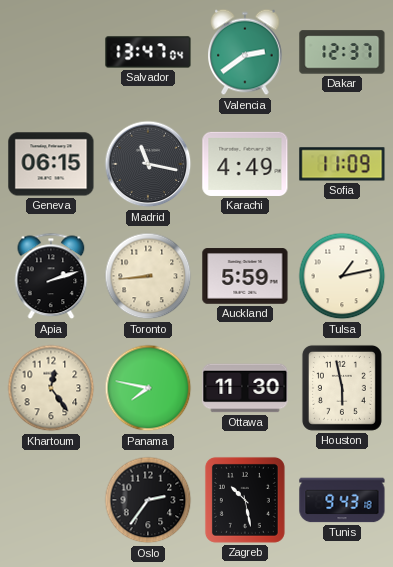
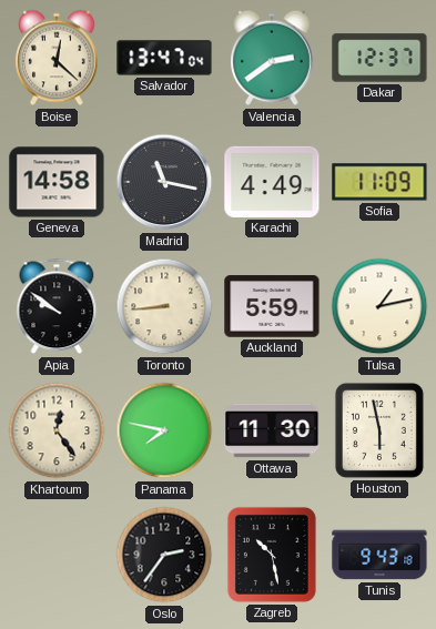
Boise: none -> 12:22 (57, 58)
Geneva: 06:15 -> 14:58 (57, 182)
Apia: 2:12 -> 9:51 (57, 306)
